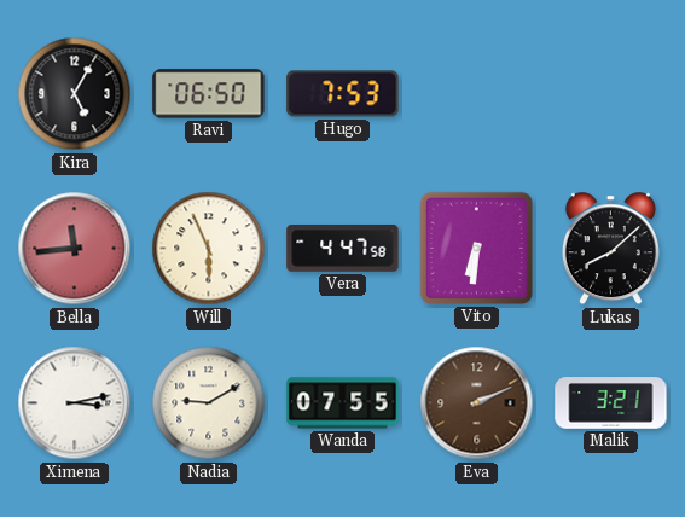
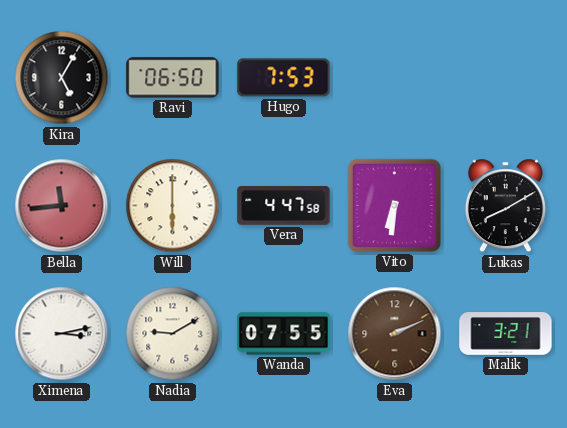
Will: 5:56 -> 6:00 (173, 206)
Lukas: 8:08 -> 8:10 (505, 206)
